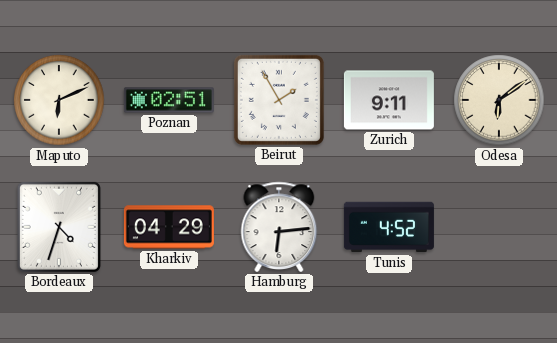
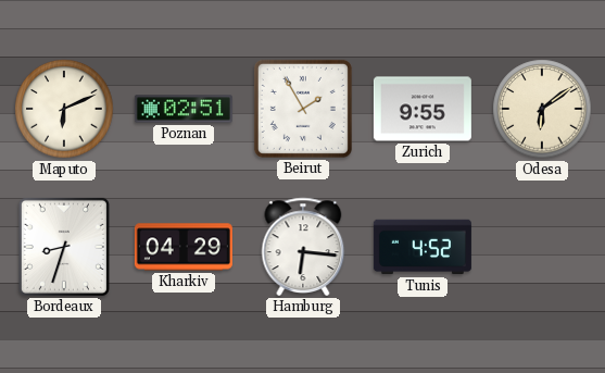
Zurich: 9:11 -> 9:55 (423, 109)
Bordeaux: 4:33 -> 8:33 (64, 247)
Hamburg: 6:14 -> 6:16 (303, 247)
